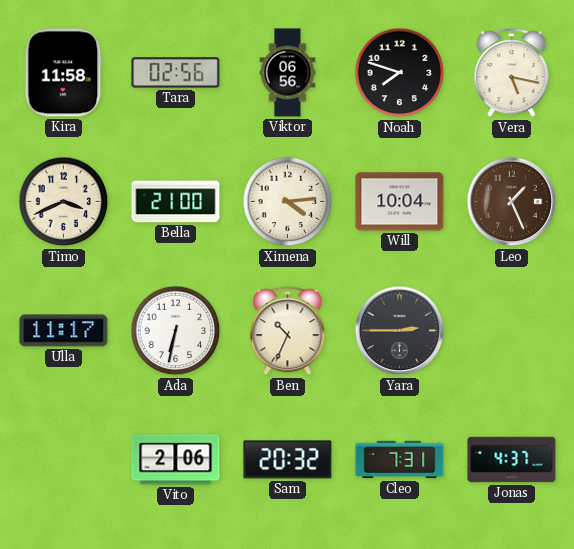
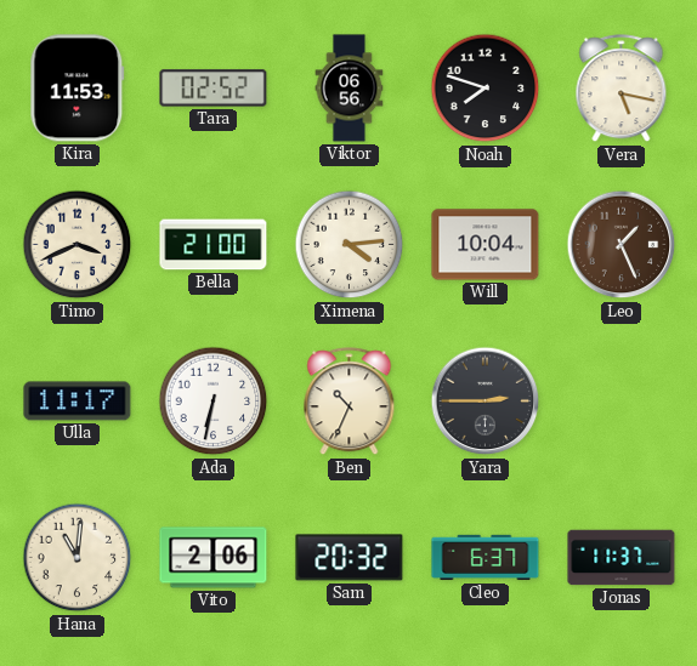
Kira: 11:58 -> 11:53 (78, 89)
Tara: 02:56 -> 02:52 (214, 89)
Hana: none -> 11:01 (78, 558)
Cleo: 7:31 -> 6:37 (486, 558)
Jonas: 4:37 -> 11:37 (622, 558)
